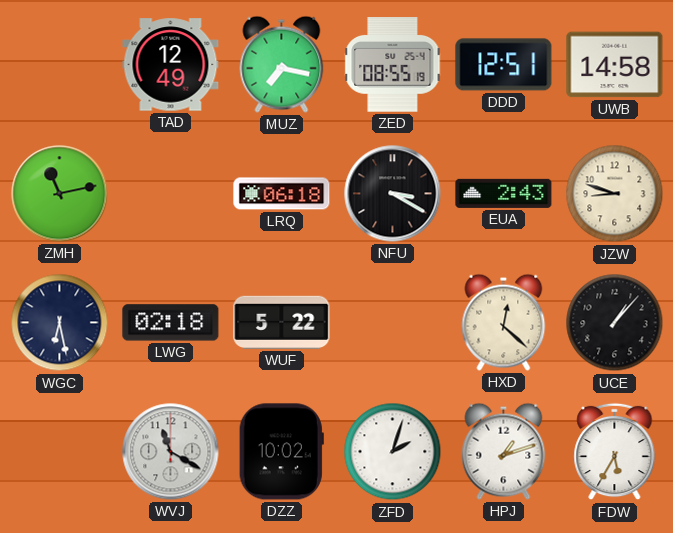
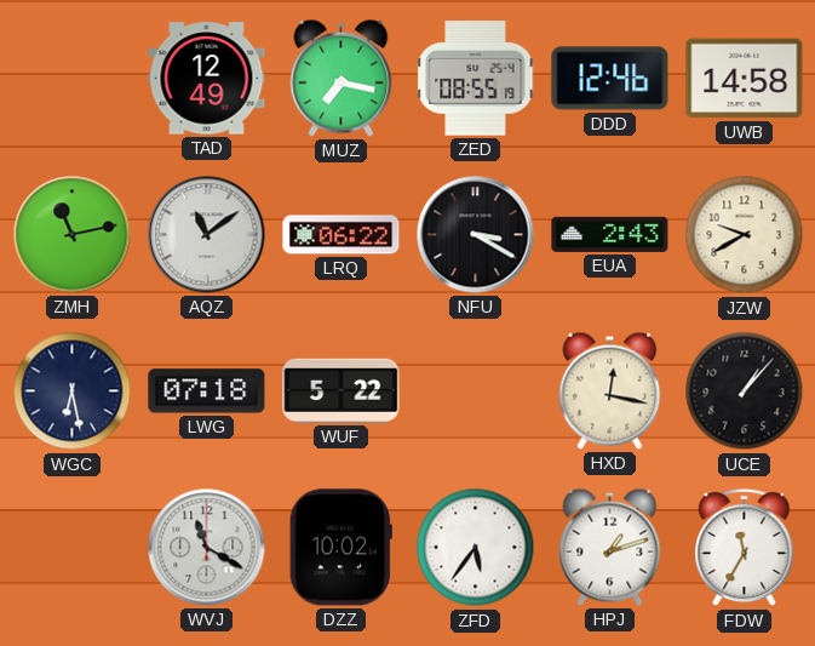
DDD: 12:51 -> 12:46 (610, 79)
AQZ: none -> 11:09 (207, 235)
LRQ: 06:18 -> 06:22 (342, 235)
JZW: 8:48 -> 9:40 (745, 235)
LWG: 02:18 -> 07:18 (207, 391)
HXD: 12:22 -> 12:17 (610, 390)
ZFD: 2:03 -> 5:36 (476, 548)
FDW: 5:35 -> 11:35 (745, 548)
